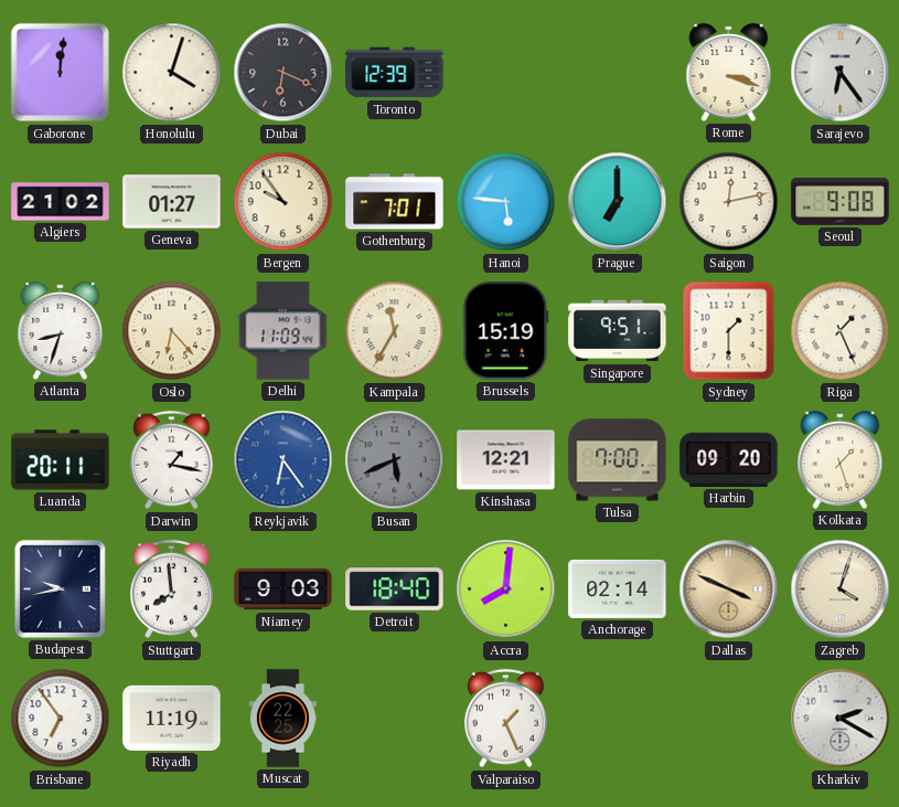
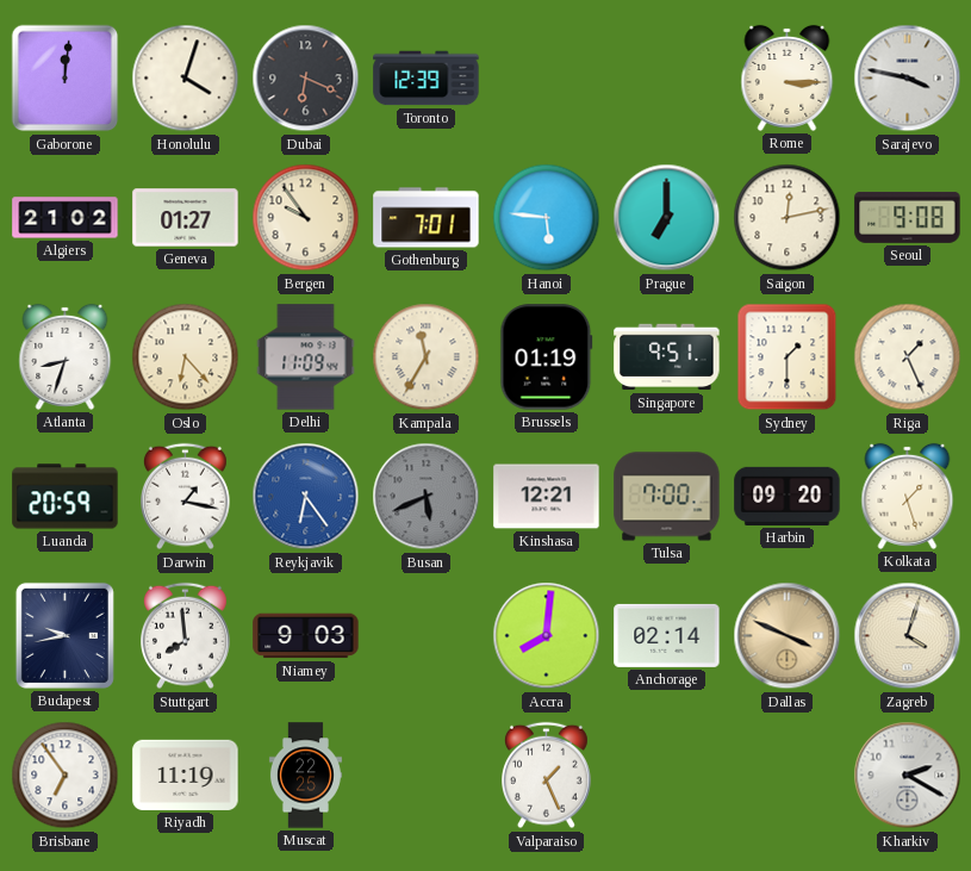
Rome: 3:18 -> 3:15 (788, 77)
Sarajevo: 6:24 -> 3:47 (908, 79)
Brussels: 15:19 -> 01:19 (547, 357)
Luanda: 20:11 -> 20:59 (66, 497)
Detroit: 18:40 -> none (395, 590)
